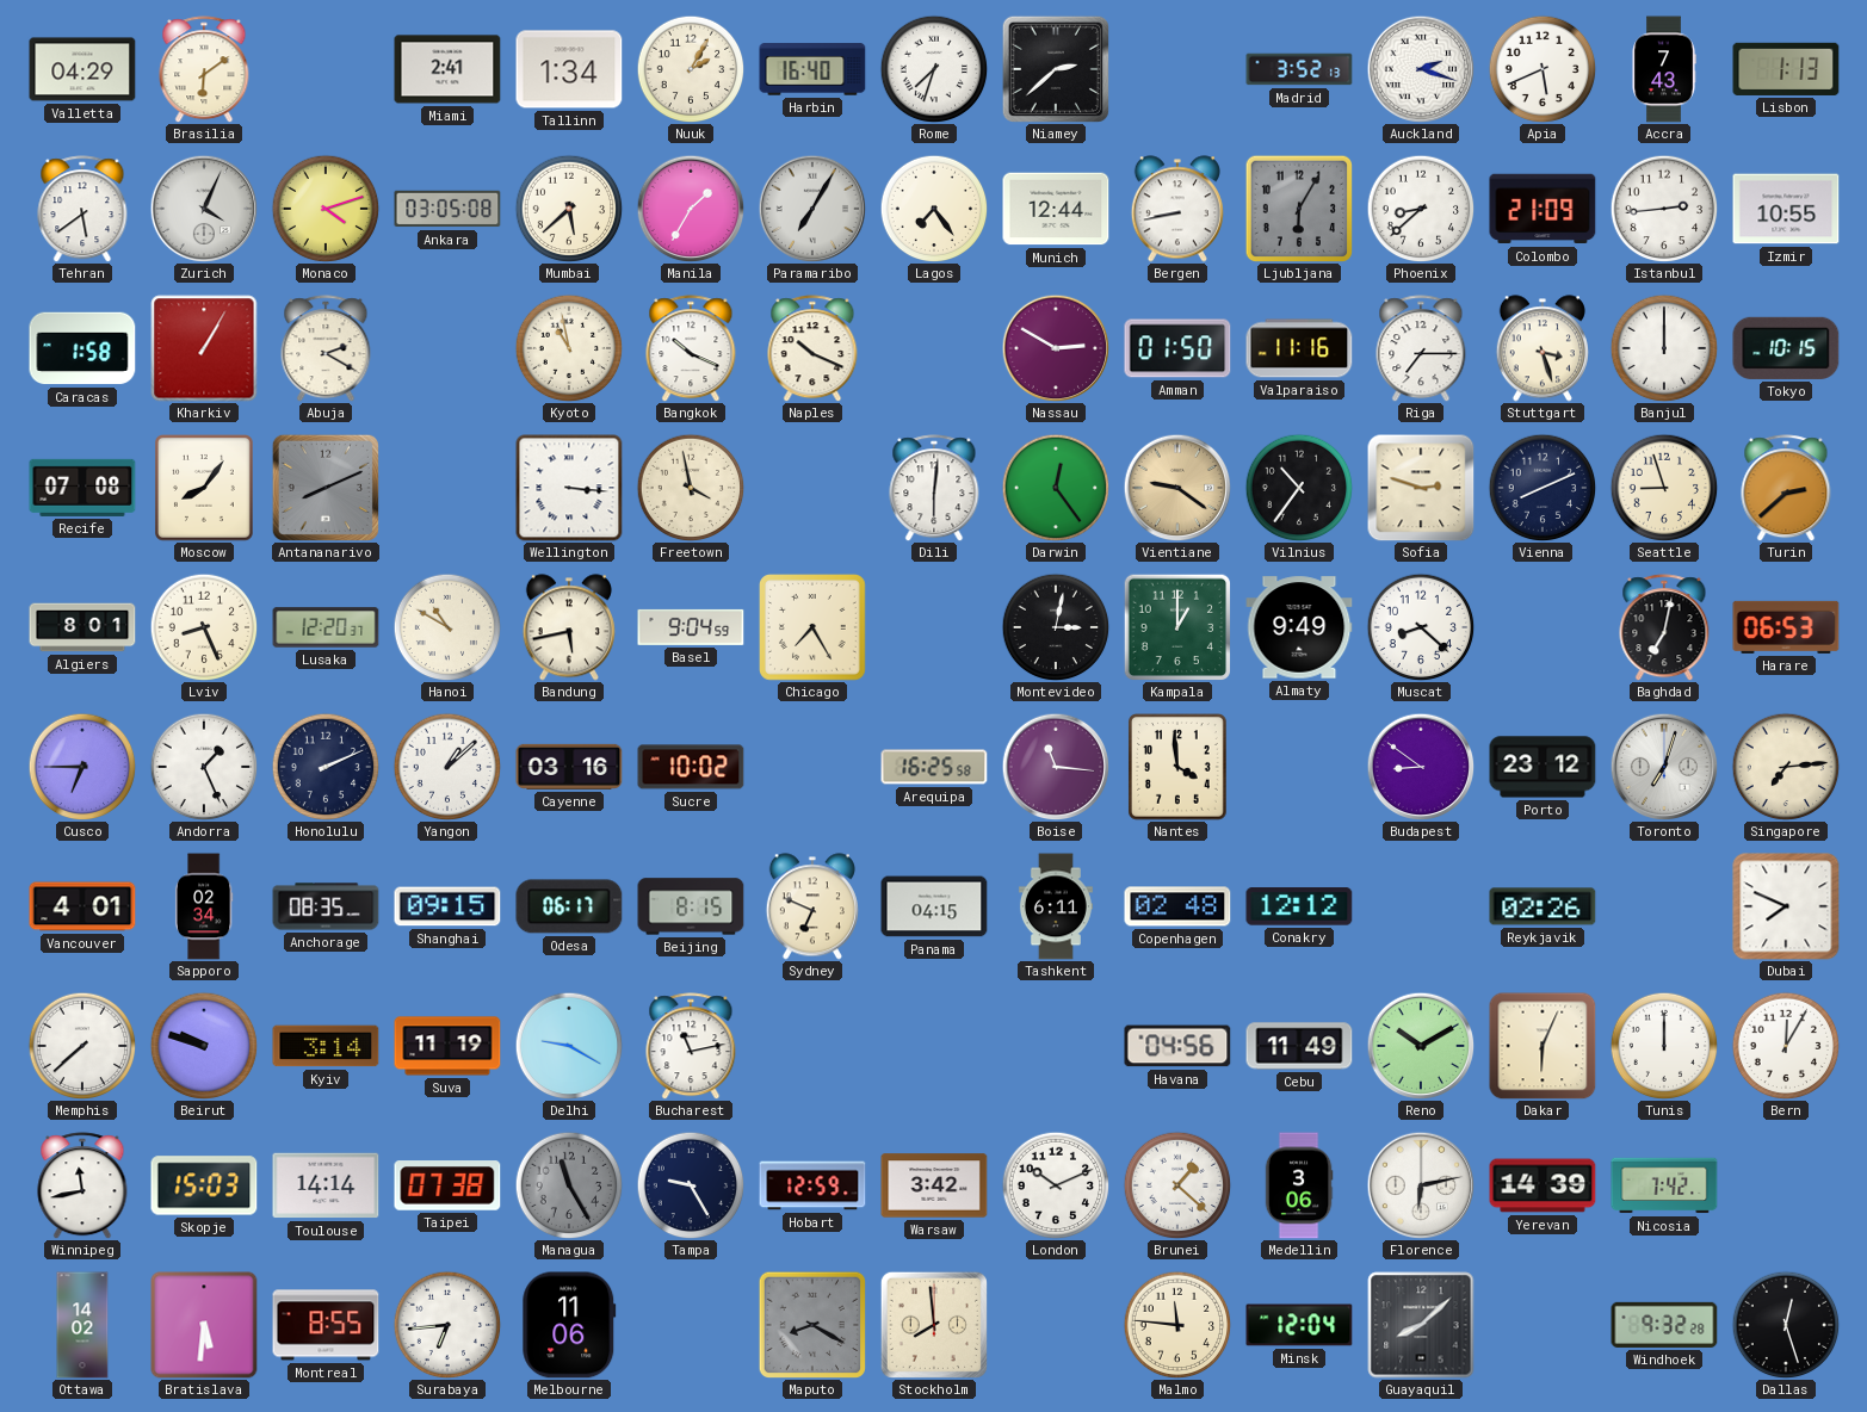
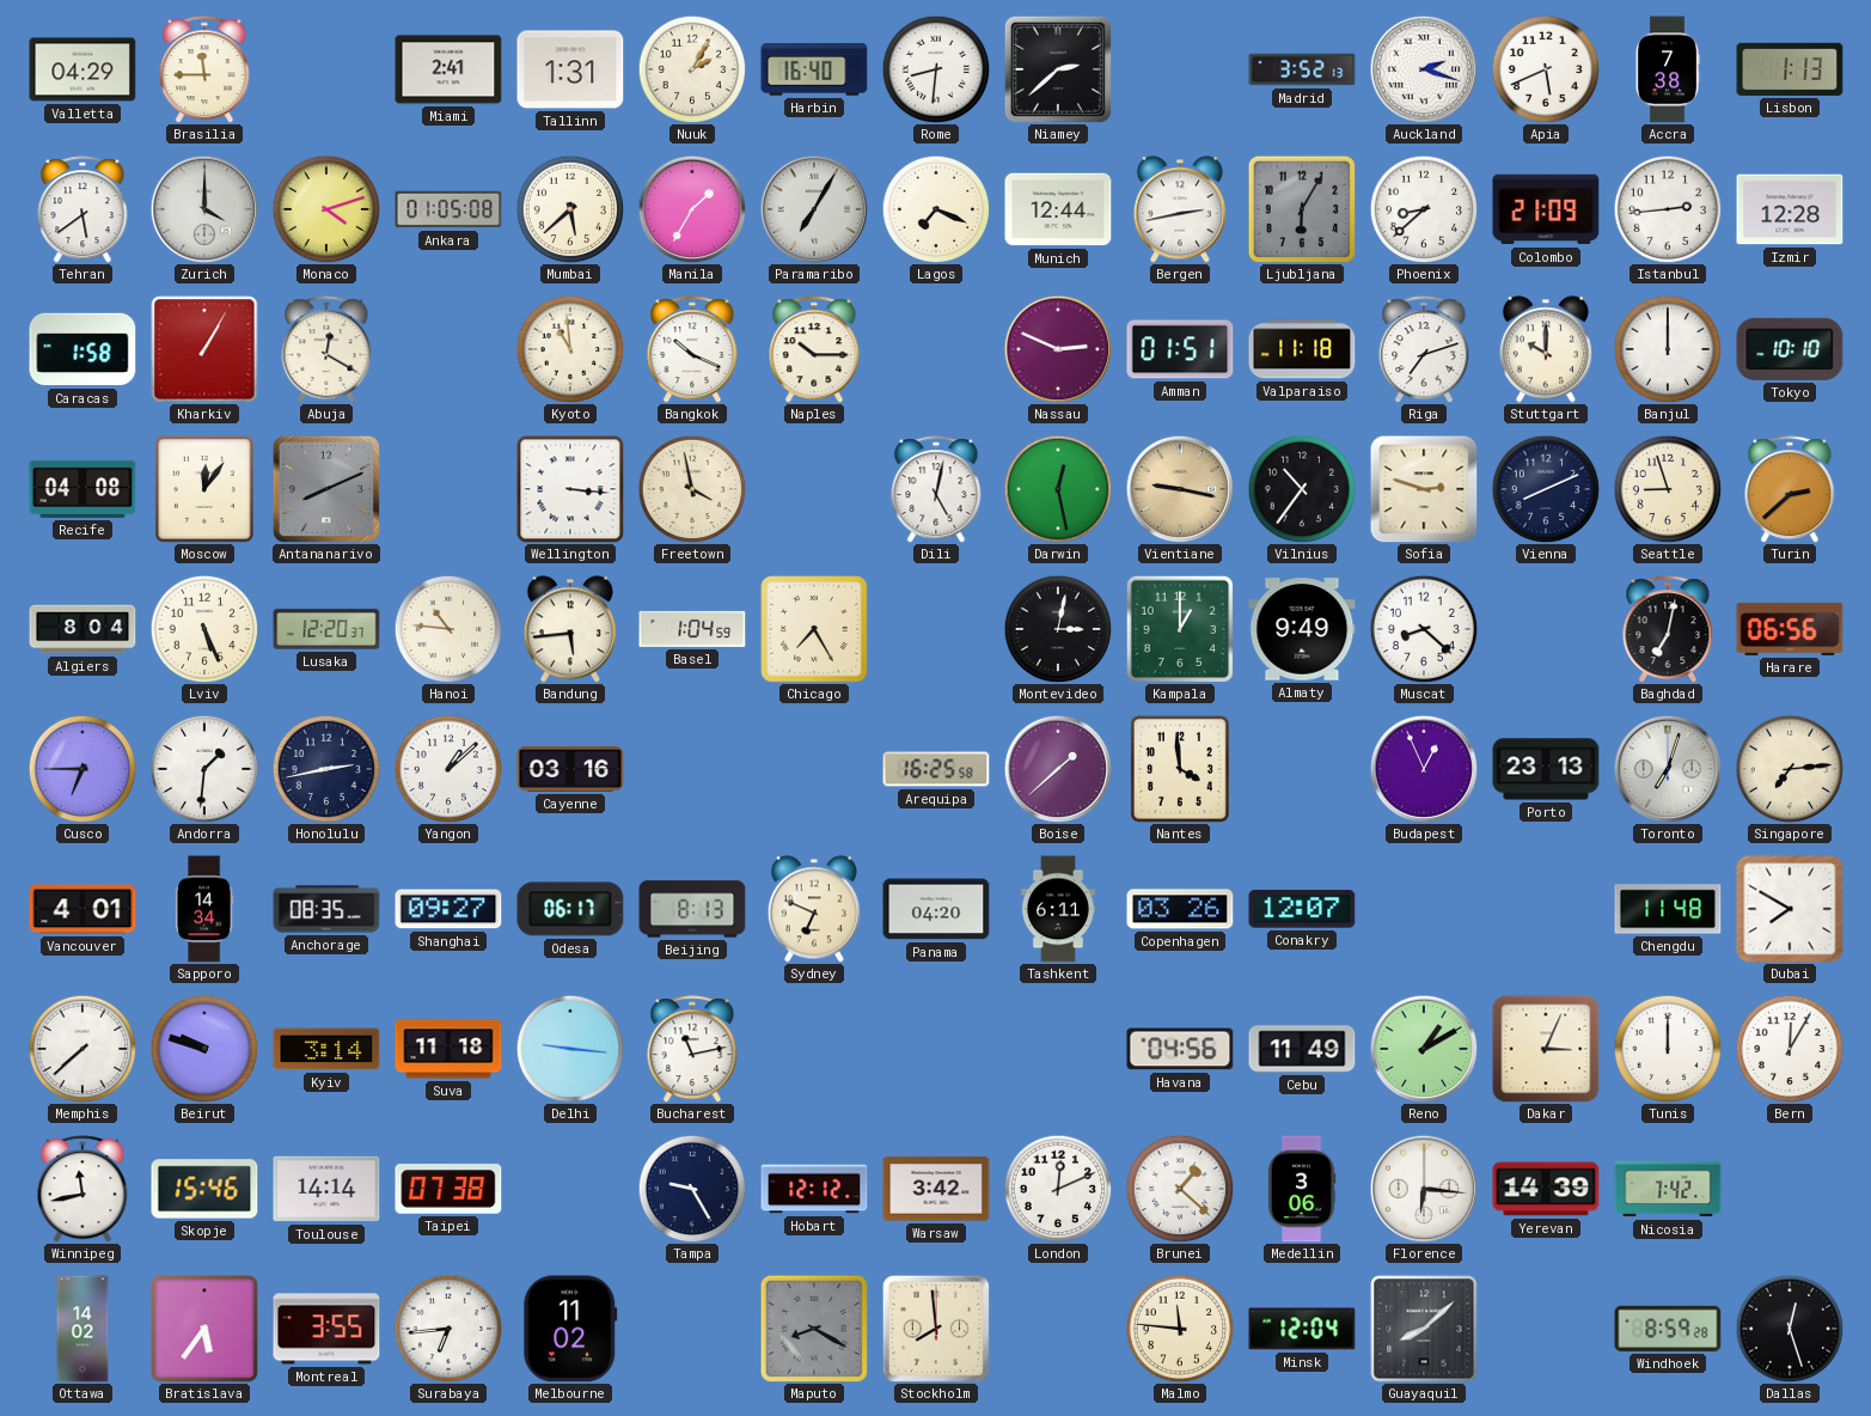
Brasilia: 6:09 -> 11:45 (204, 69)
Tallinn: 1:34 -> 1:31 (570, 69)
Rome: 7:33 -> 8:31 (936, 69)
Accra: 7:43 -> 7:38 (1668, 69)
Zurich: 4:04 -> 4:00 (204, 209)
Ankara: 03:05 -> 01:05 (448, 209)
Lagos: 7:24 -> 7:19 (936, 209)
Bergen: 8:43 -> 2:43 (1180, 209)
Izmir: 10:55 -> 12:28 (1790, 209)
Abuja: 2:20 -> 12:20 (326, 349)
Kyoto: 10:58 -> 10:59 (570, 349)
Naples: 10:19 -> 10:15 (814, 349)
Nassau: 2:50 -> 2:49 (1058, 349)
Amman: 01:50 -> 01:51 (1180, 349)
Valparaiso: 11:16 -> 11:18 (1302, 349)
Riga: 7:15 -> 7:12 (1424, 349)
Stuttgart: 3:27 -> 10:00 (1546, 349)
Tokyo: 10:15 -> 10:10 (1790, 349)
Recife: 07:08 -> 04:08 (82, 489)
Moscow: 8:06 -> 12:06 (206, 490)
Dili: 6:01 -> 5:02 (936, 489)
Darwin: 12:24 -> 12:28 (1058, 489)
Vientiane: 9:21 -> 9:17 (1180, 489)
Algiers: 8:01 -> 8:04 (82, 629)
Lviv: 8:26 -> 5:26 (204, 629)
Hanoi: 10:50 -> 10:46 (448, 629)
Bandung: 5:43 -> 5:44 (570, 629)
Basel: 9:04 -> 1:04 (692, 629)
Harare: 06:53 -> 06:56 (1790, 629)
Andorra: 1:26 -> 1:31 (204, 769)
Honolulu: 2:11 -> 2:43 (326, 769)
Sucre: 10:02 -> none (691, 767)
Boise: 11:16 -> 1:38 (1058, 769)
Budapest: 8:51 -> 12:56 (1424, 769)
Porto: 23:12 -> 23:13 (1546, 769)
Sapporo: 02:34 -> 14:34 (204, 909)
Shanghai: 09:15 -> 09:27 (448, 909)
Beijing: 8:15 -> 8:13 (692, 909)
Panama: 04:15 -> 04:20 (936, 909)
Copenhagen: 02:48 -> 03:26 (1180, 909)
Conakry: 12:12 -> 12:07 (1302, 909)
Reykjavik: 02:26 -> none (1543, 906)
Chengdu: none -> 11:48 (1668, 909)
Dubai: 7:49 -> 7:50 (1790, 909)
Suva: 11:19 -> 11:18 (448, 1049)
Delhi: 9:20 -> 9:16 (570, 1049)
Reno: 10:10 -> 1:10 (1424, 1049)
Dakar: 6:04 -> 3:04 (1546, 1049)
Skopje: 15:03 -> 15:46 (204, 1189)
Managua: 11:25 -> none (569, 1185)
Hobart: 12:59 -> 12:12 (814, 1189)
London: 10:11 -> 12:11 (1058, 1189)
Florence: 6:13 -> 6:16 (1424, 1189)
Bratislava: 5:31 -> 5:36 (204, 1329)
Montreal: 8:55 -> 3:55 (326, 1329)
Melbourne: 11:06 -> 11:02 (570, 1329)
Windhoek: 9:32 -> 8:59 (1668, 1329)
